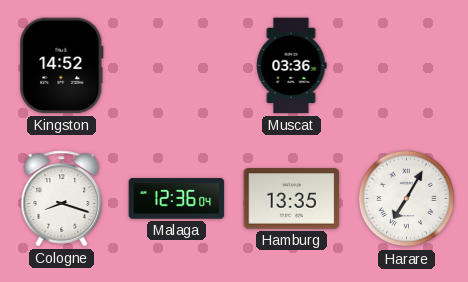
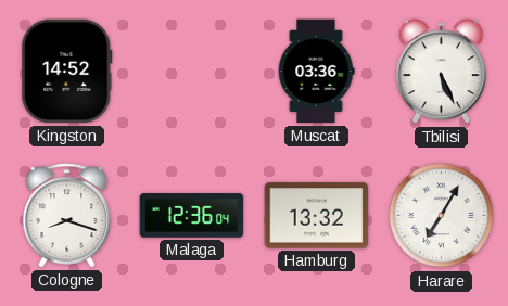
Tbilisi: none -> 5:26 (441, 72)
Hamburg: 13:35 -> 13:32 (317, 216)
